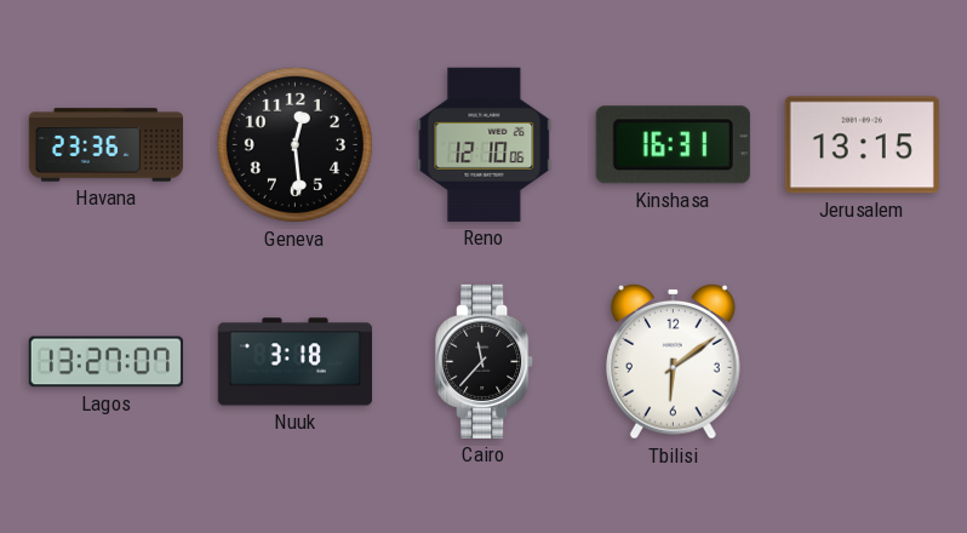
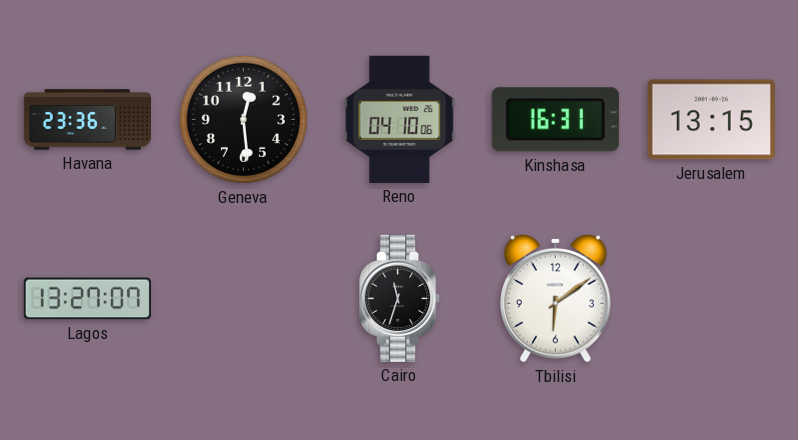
Reno: 12:10 -> 04:10 (400, 119)
Nuuk: 3:18 -> none (294, 362)
Cairo: 11:37 -> 11:33 (400, 298)
